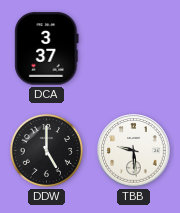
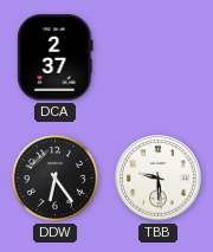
DCA: 3:37 -> 2:37 (56, 58)
DDW: 5:00 -> 6:24 (54, 177)
